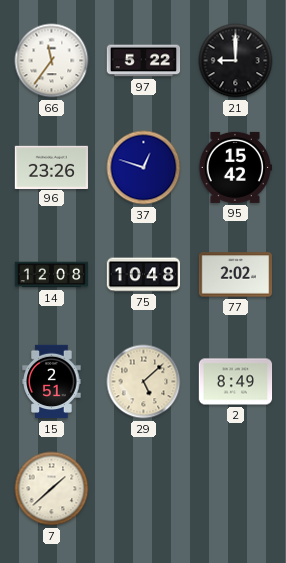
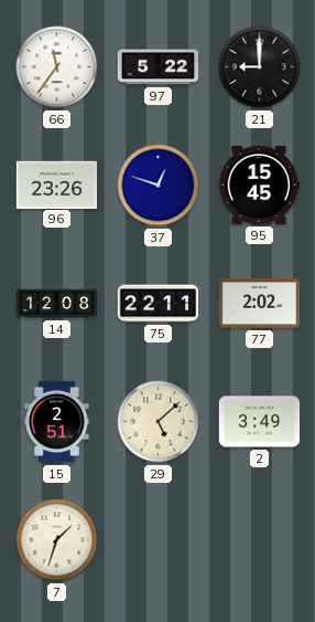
95: 15:42 -> 15:45 (258, 185)
75: 10:48 -> 22:11 (159, 304)
2: 8:49 -> 3:49 (260, 422)
7: 1:38 -> 1:33 (57, 540)
